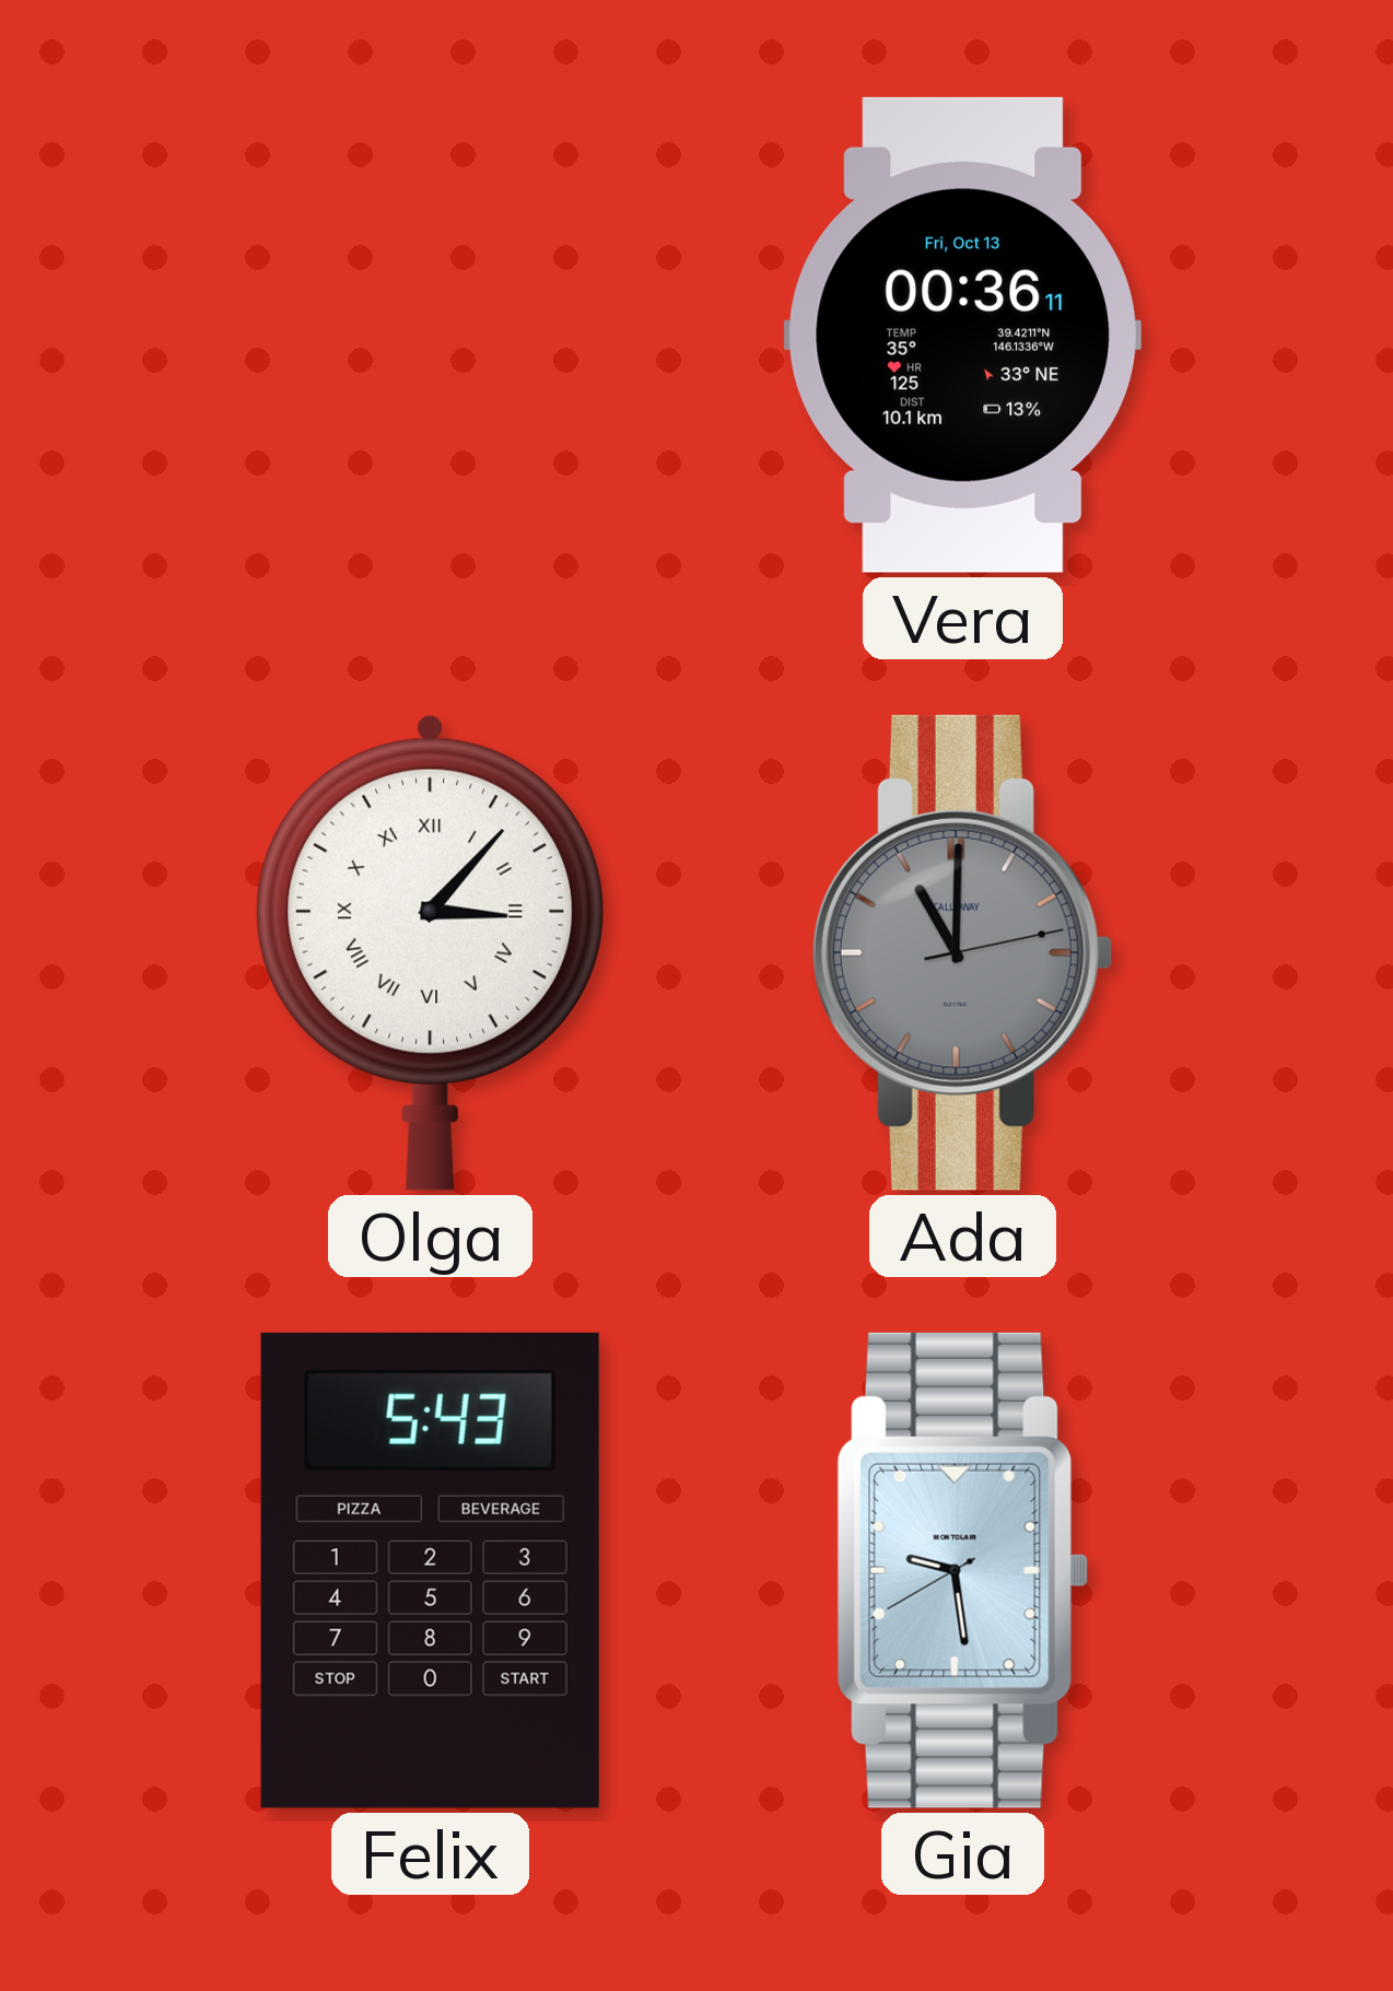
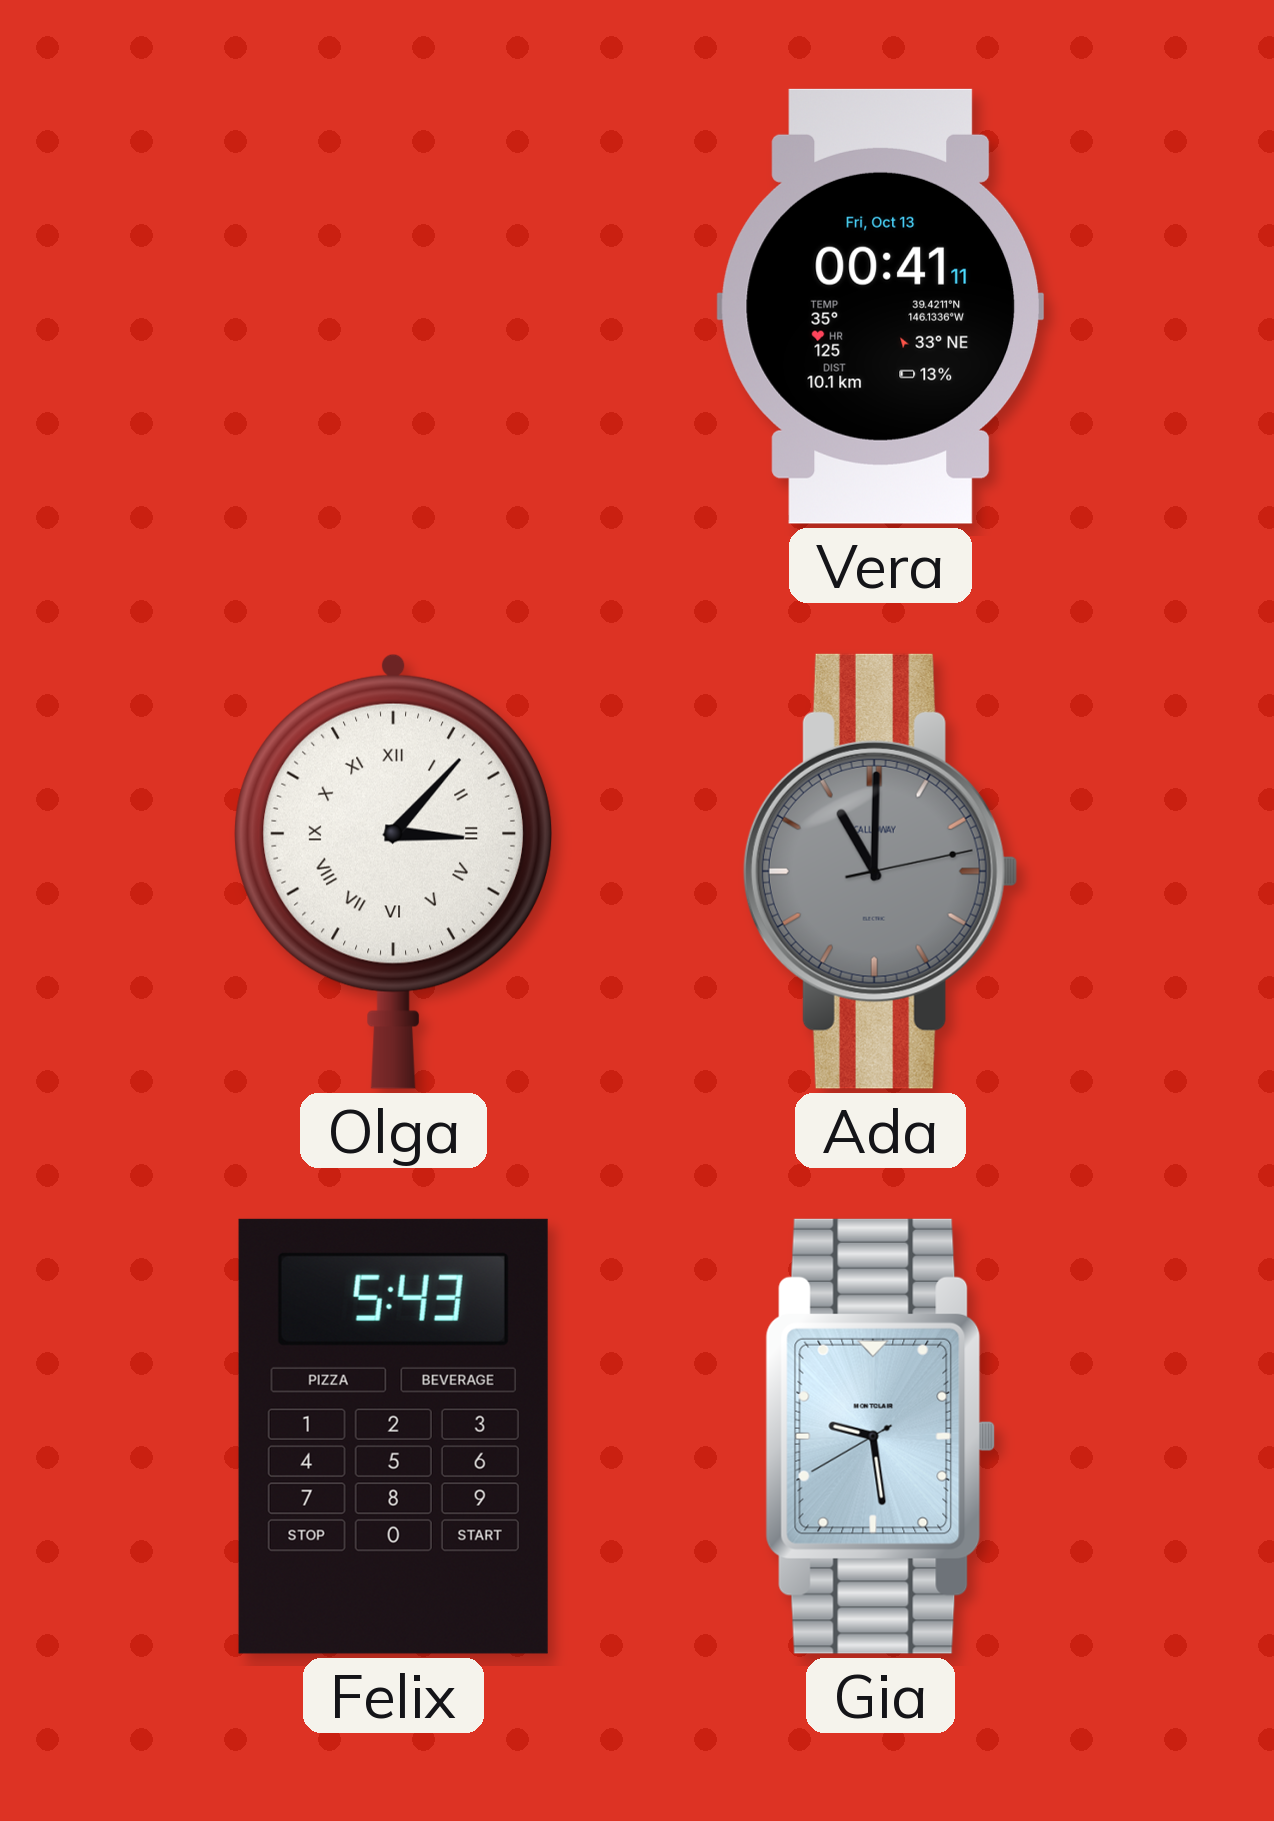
Vera: 00:36 -> 00:41 (881, 306)
